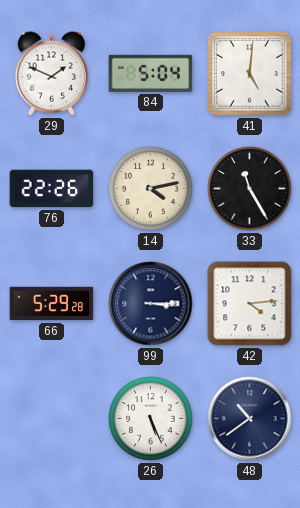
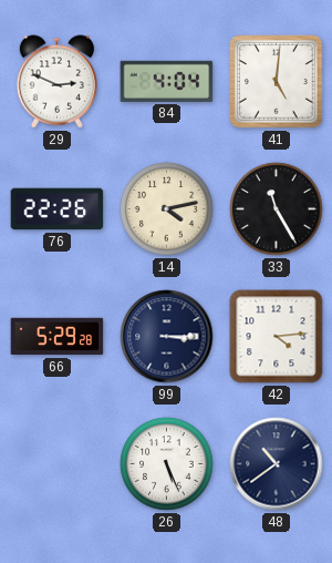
29: 1:49 -> 2:49 (56, 82)
84: 5:04 -> 4:04 (167, 81)
